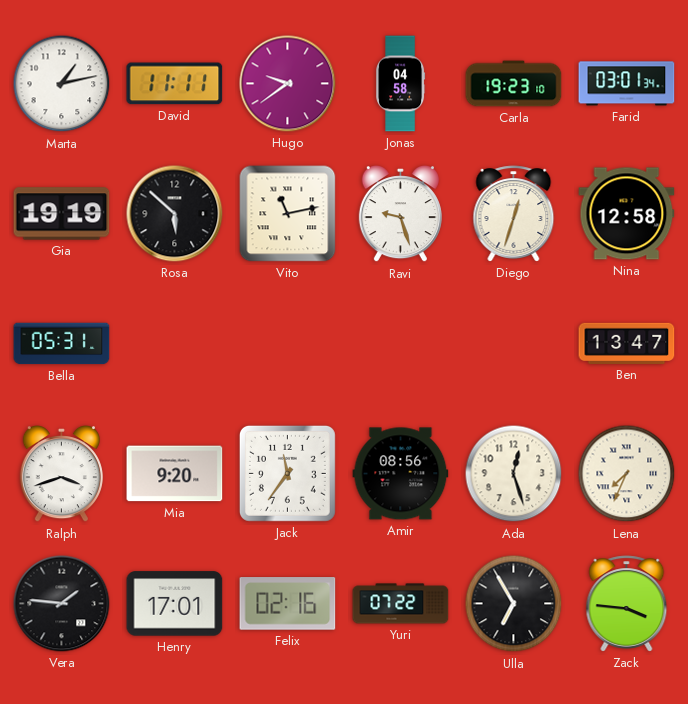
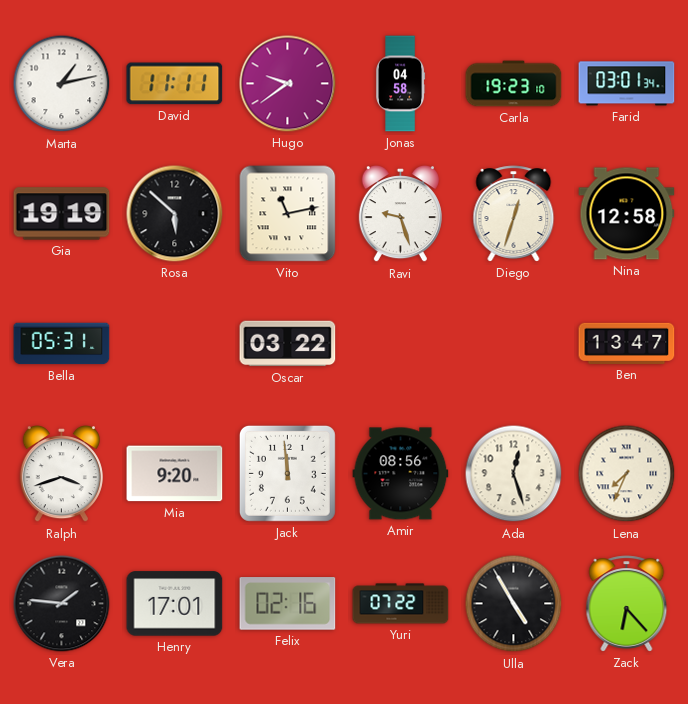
Oscar: none -> 03:22 (288, 344)
Jack: 11:36 -> 11:59 (287, 473)
Ulla: 6:55 -> 4:55 (514, 604)
Zack: 3:46 -> 6:23 (627, 604)
